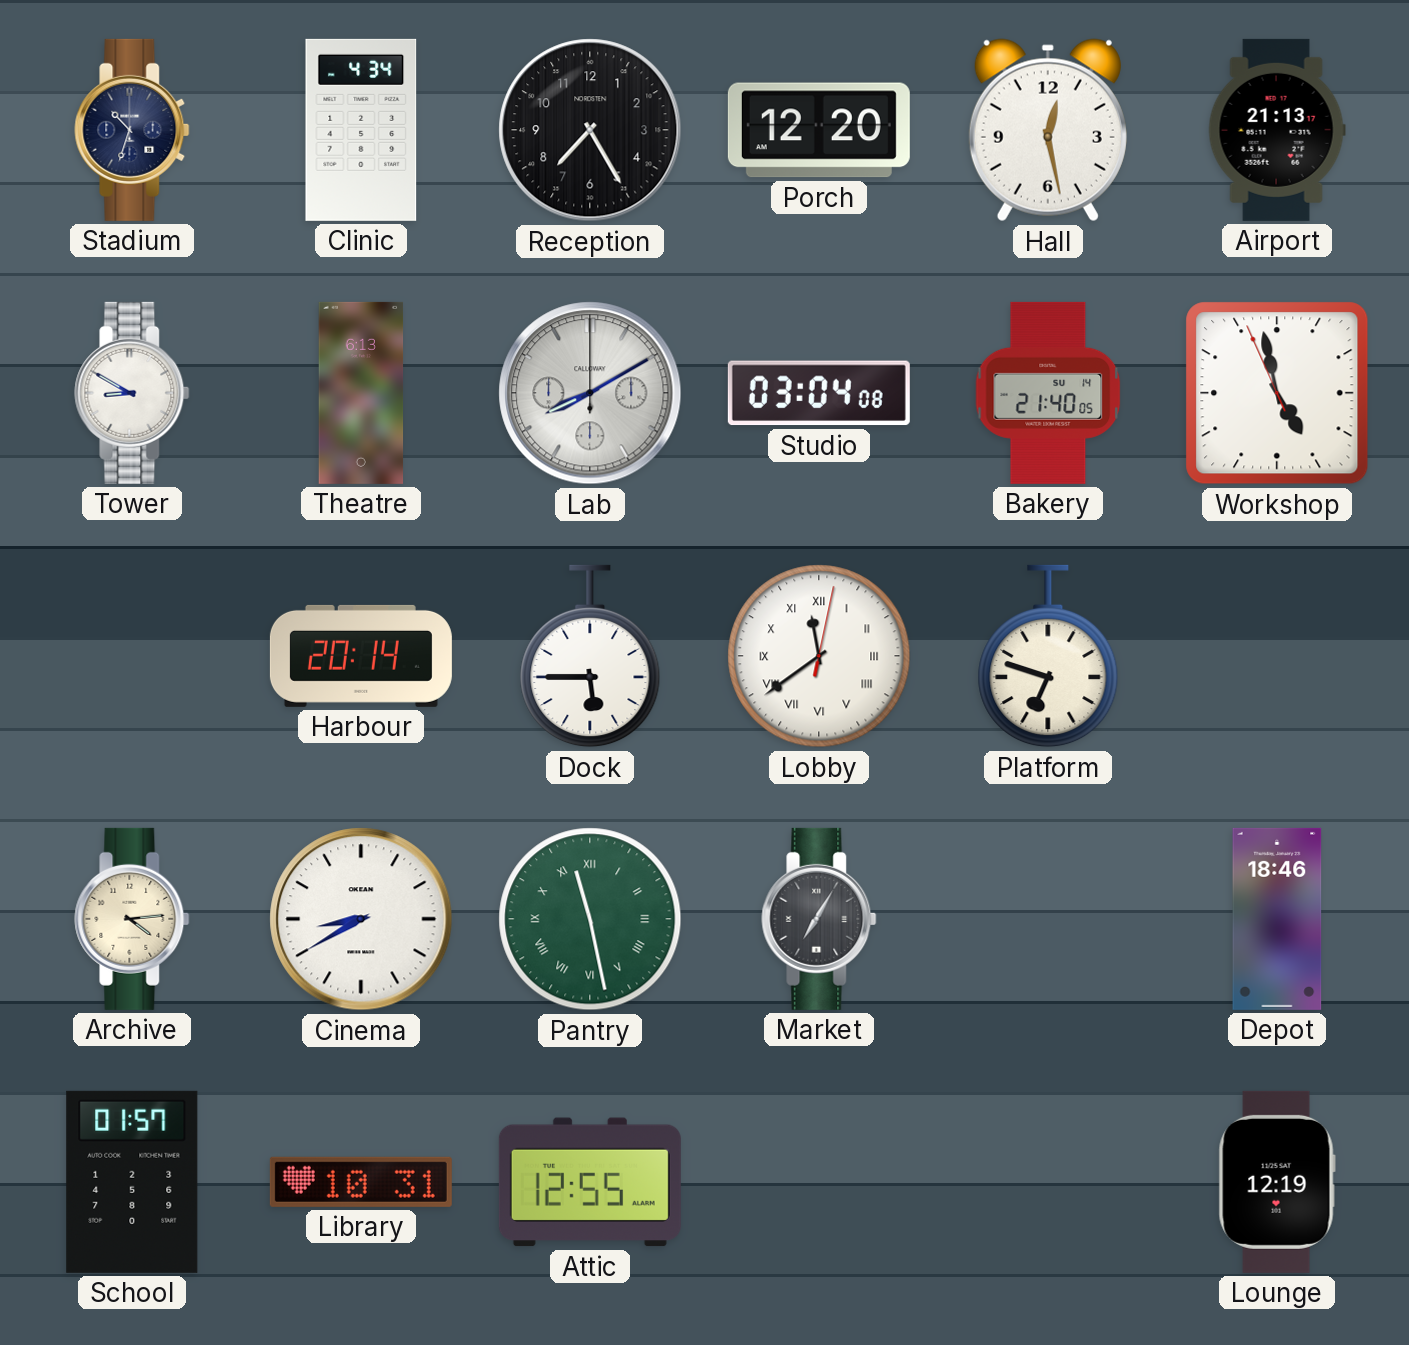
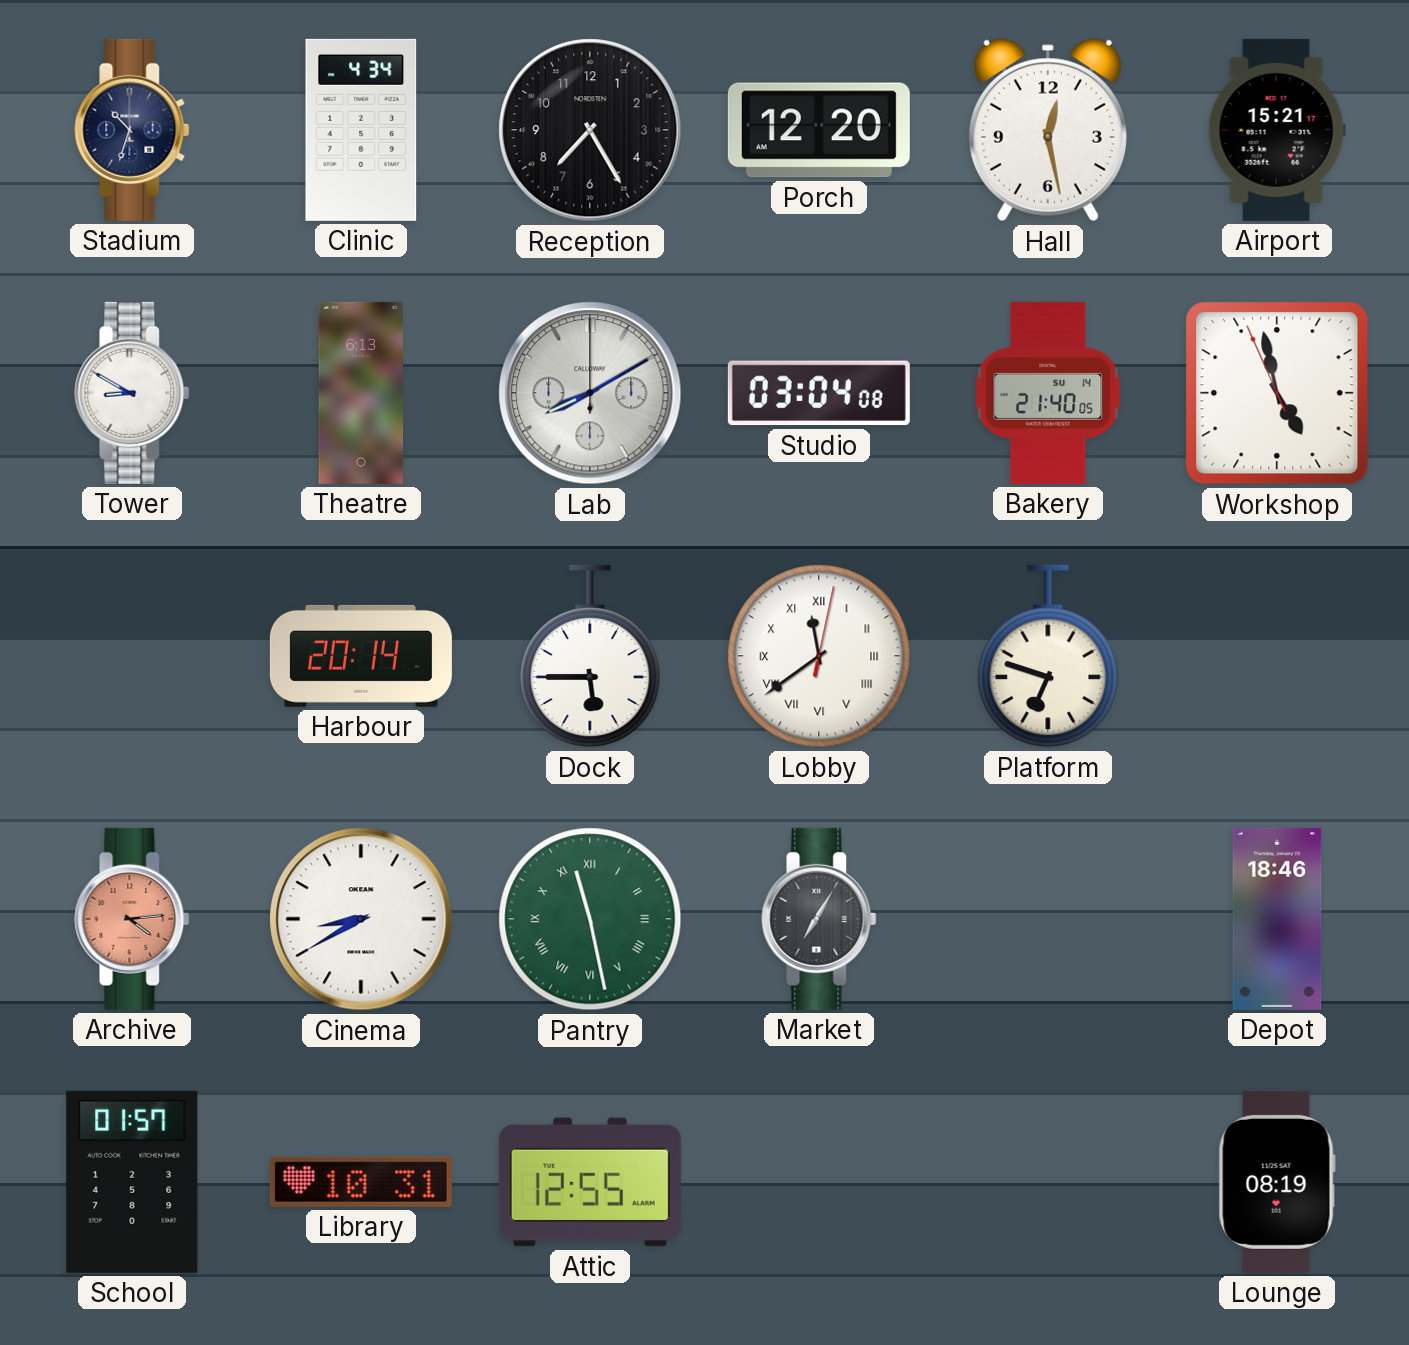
Airport: 21:13 -> 15:21 (1277, 130)
Archive dial: cream -> salmon (132, 919)
Lounge: 12:19 -> 08:19 (1277, 1182)
